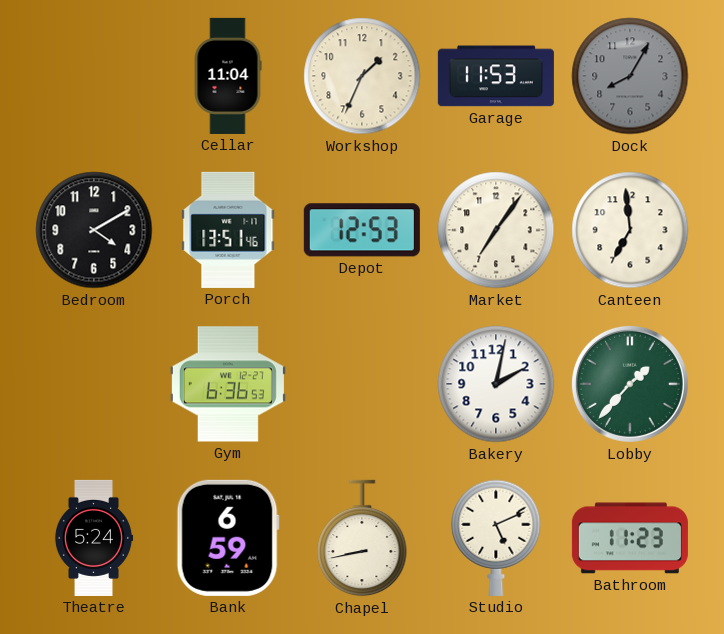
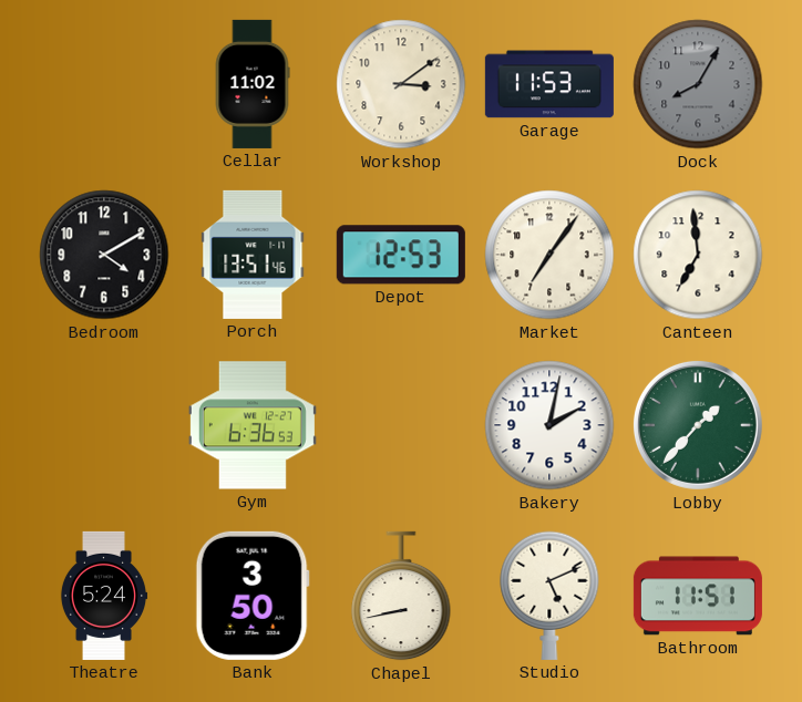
Cellar: 11:04 -> 11:02 (253, 84)
Workshop: 1:34 -> 3:09 (401, 84)
Bank: 6:59 -> 3:50 (253, 596)
Bathroom: 11:23 -> 11:51 (698, 596)
